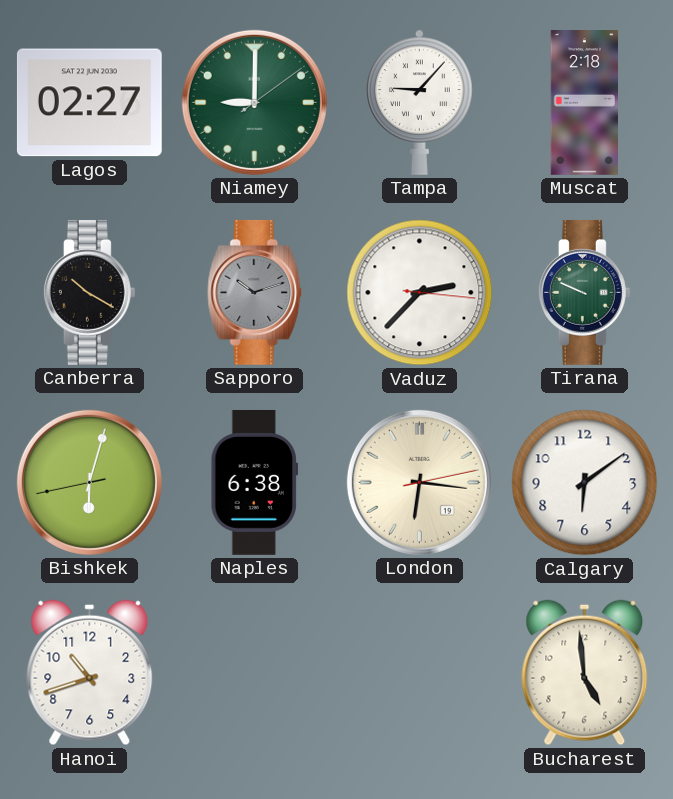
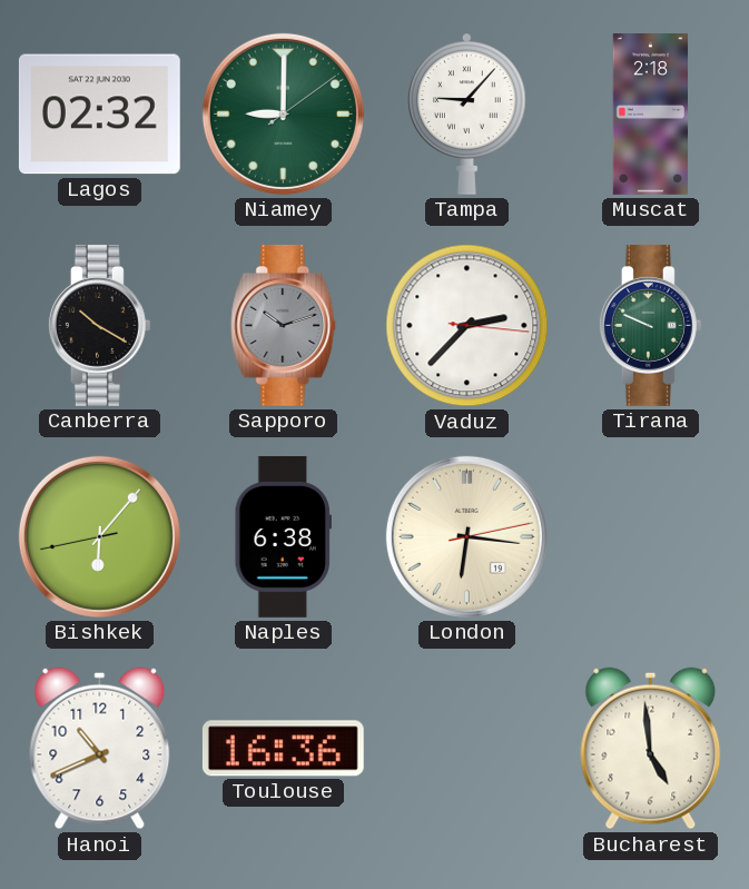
Lagos: 02:27 -> 02:32 (99, 115)
Bishkek: 6:02 -> 6:06 (99, 536)
Calgary: 6:09 -> none (585, 483)
Hanoi: 10:42 -> 10:41 (100, 749)
Toulouse: none -> 16:36 (283, 749)
